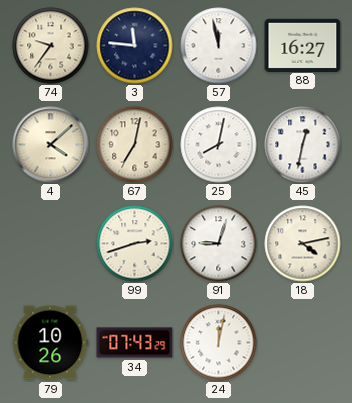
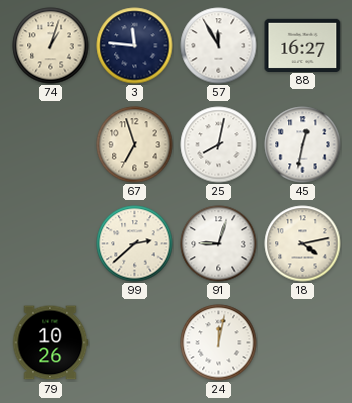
74: 9:36 -> 1:03 (51, 46)
57: 11:58 -> 11:55 (219, 46)
4: 4:08 -> none (51, 145)
67: 7:02 -> 6:57 (135, 145)
99: 2:42 -> 2:38 (135, 244)
34: 07:43 -> none (135, 343)
